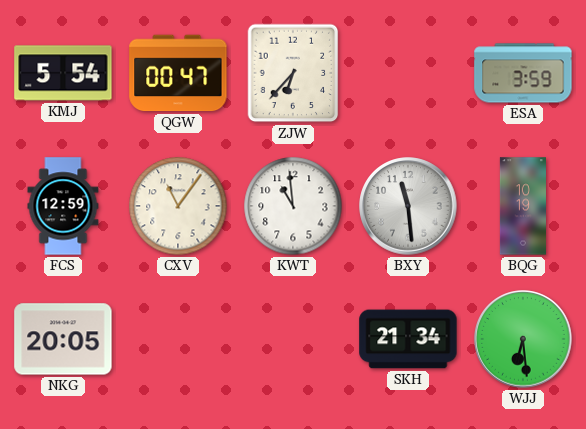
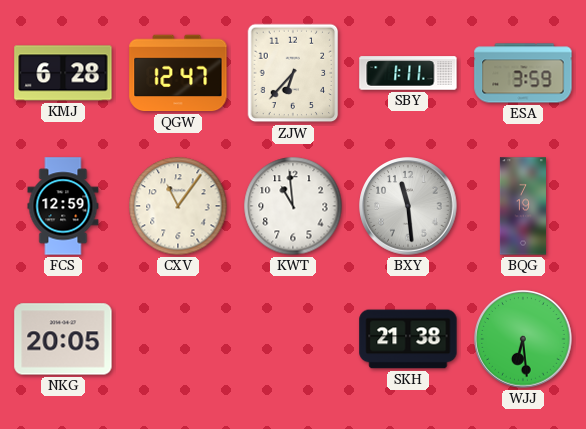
KMJ: 5:54 -> 6:28 (63, 73)
QGW: 00:47 -> 12:47 (178, 73)
SBY: none -> 1:11 (408, 73)
BQG: 10:19 -> 7:19 (523, 206)
SKH: 21:34 -> 21:38 (408, 339)
